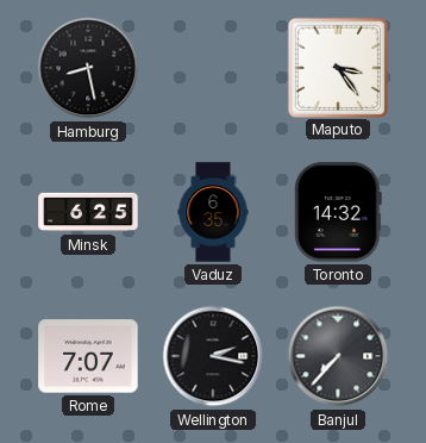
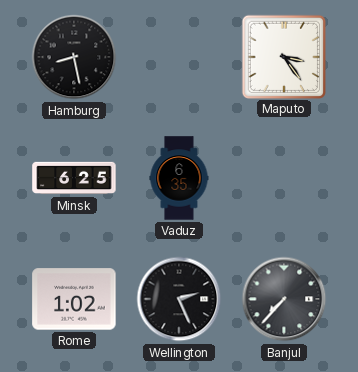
Toronto: 14:32 -> none (338, 212)
Rome: 7:07 -> 1:02 (74, 299)
Wellington: 2:17 -> 2:26 (179, 299)
